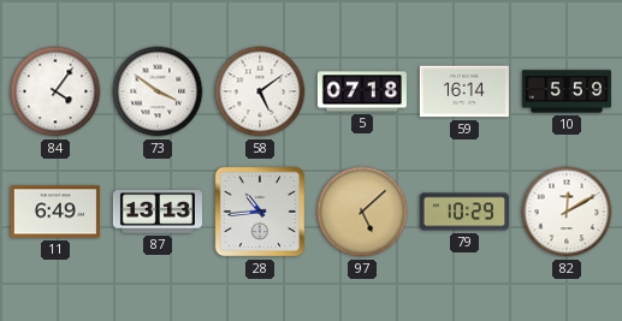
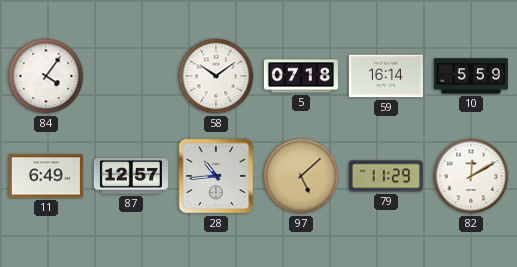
73: 3:51 -> none (158, 91)
58: 5:09 -> 10:09 (216, 76)
87: 13:13 -> 12:57 (131, 177)
79: 10:29 -> 11:29 (386, 176)
